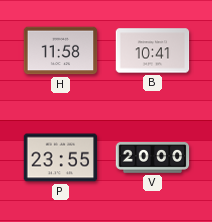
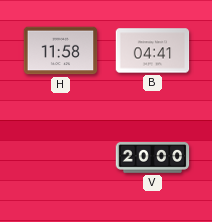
B: 10:41 -> 04:41 (153, 51)
P: 23:55 -> none (61, 158)
